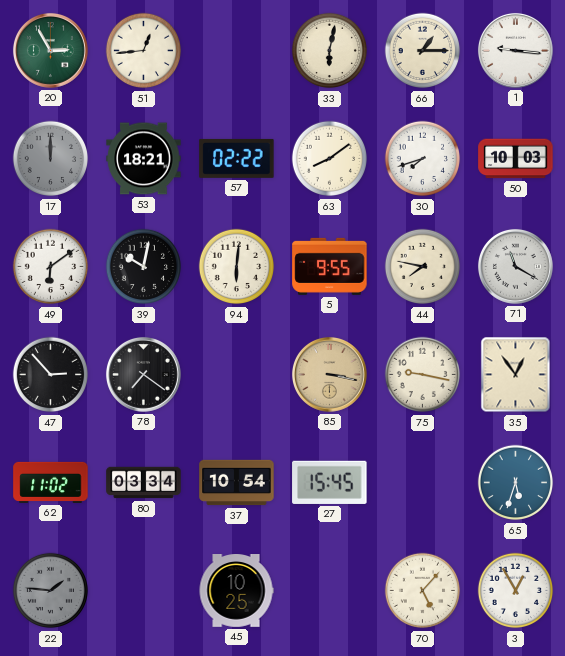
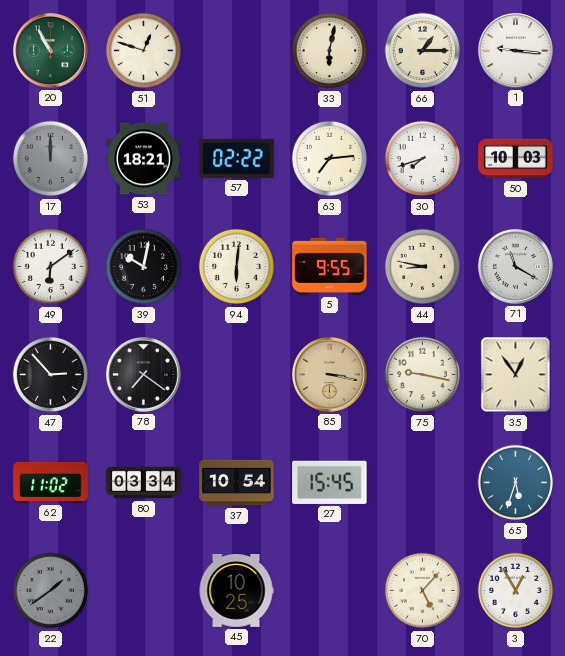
20: 2:55 -> 10:55 (50, 50)
51: 12:44 -> 12:48 (144, 51)
63: 8:09 -> 7:14 (330, 159)
44: 7:47 -> 8:47 (423, 267)
22: 1:46 -> 1:39 (51, 591)
